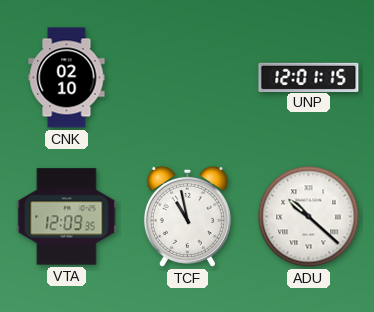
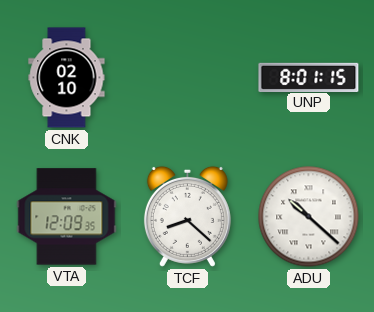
UNP: 12:01 -> 8:01 (309, 77)
TCF: 10:58 -> 8:22 (187, 216)
